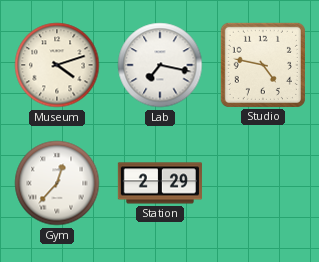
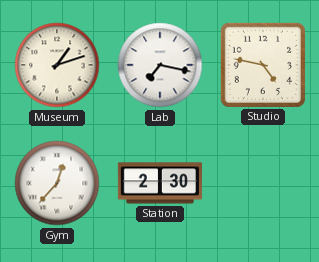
Museum: 4:12 -> 1:12 (57, 65)
Station: 2:29 -> 2:30 (160, 183)
